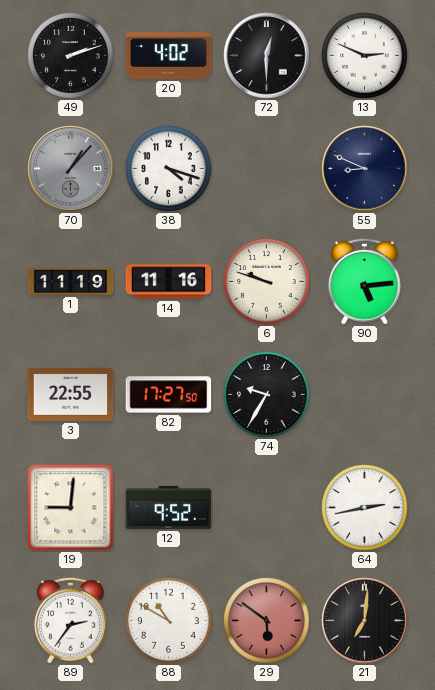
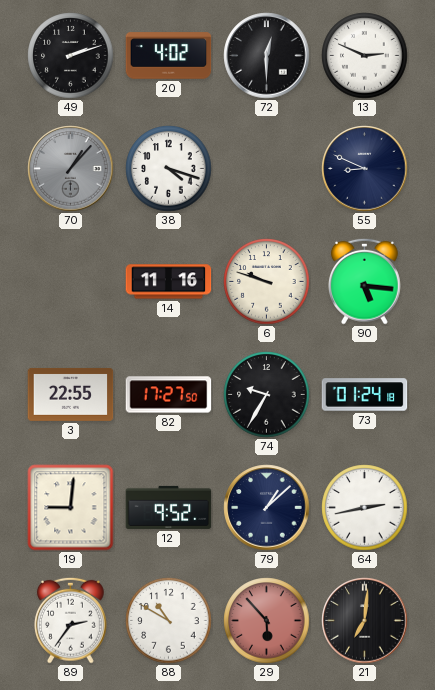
1: 11:19 -> none (71, 281)
90: 5:14 -> 5:16 (364, 281)
73: none -> 01:24 (365, 395)
79: none -> 1:08 (267, 508)
29: 5:51 -> 5:53 (267, 621)
